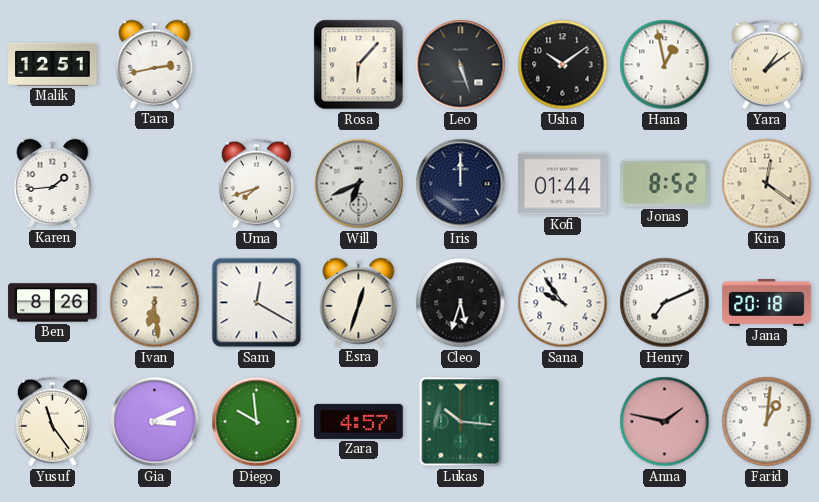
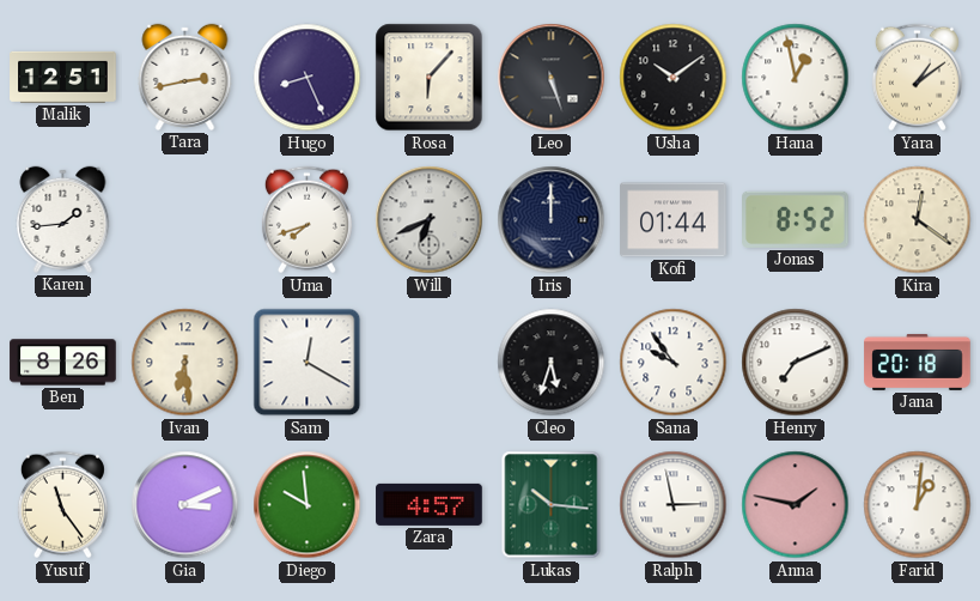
Hugo: none -> 8:26 (308, 78)
Esra: 12:33 -> none (359, 302)
Ralph: none -> 2:58 (674, 505)
